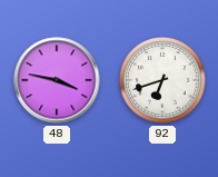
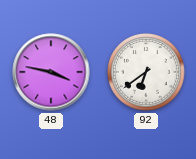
92: 6:42 -> 6:39 (146, 72)
